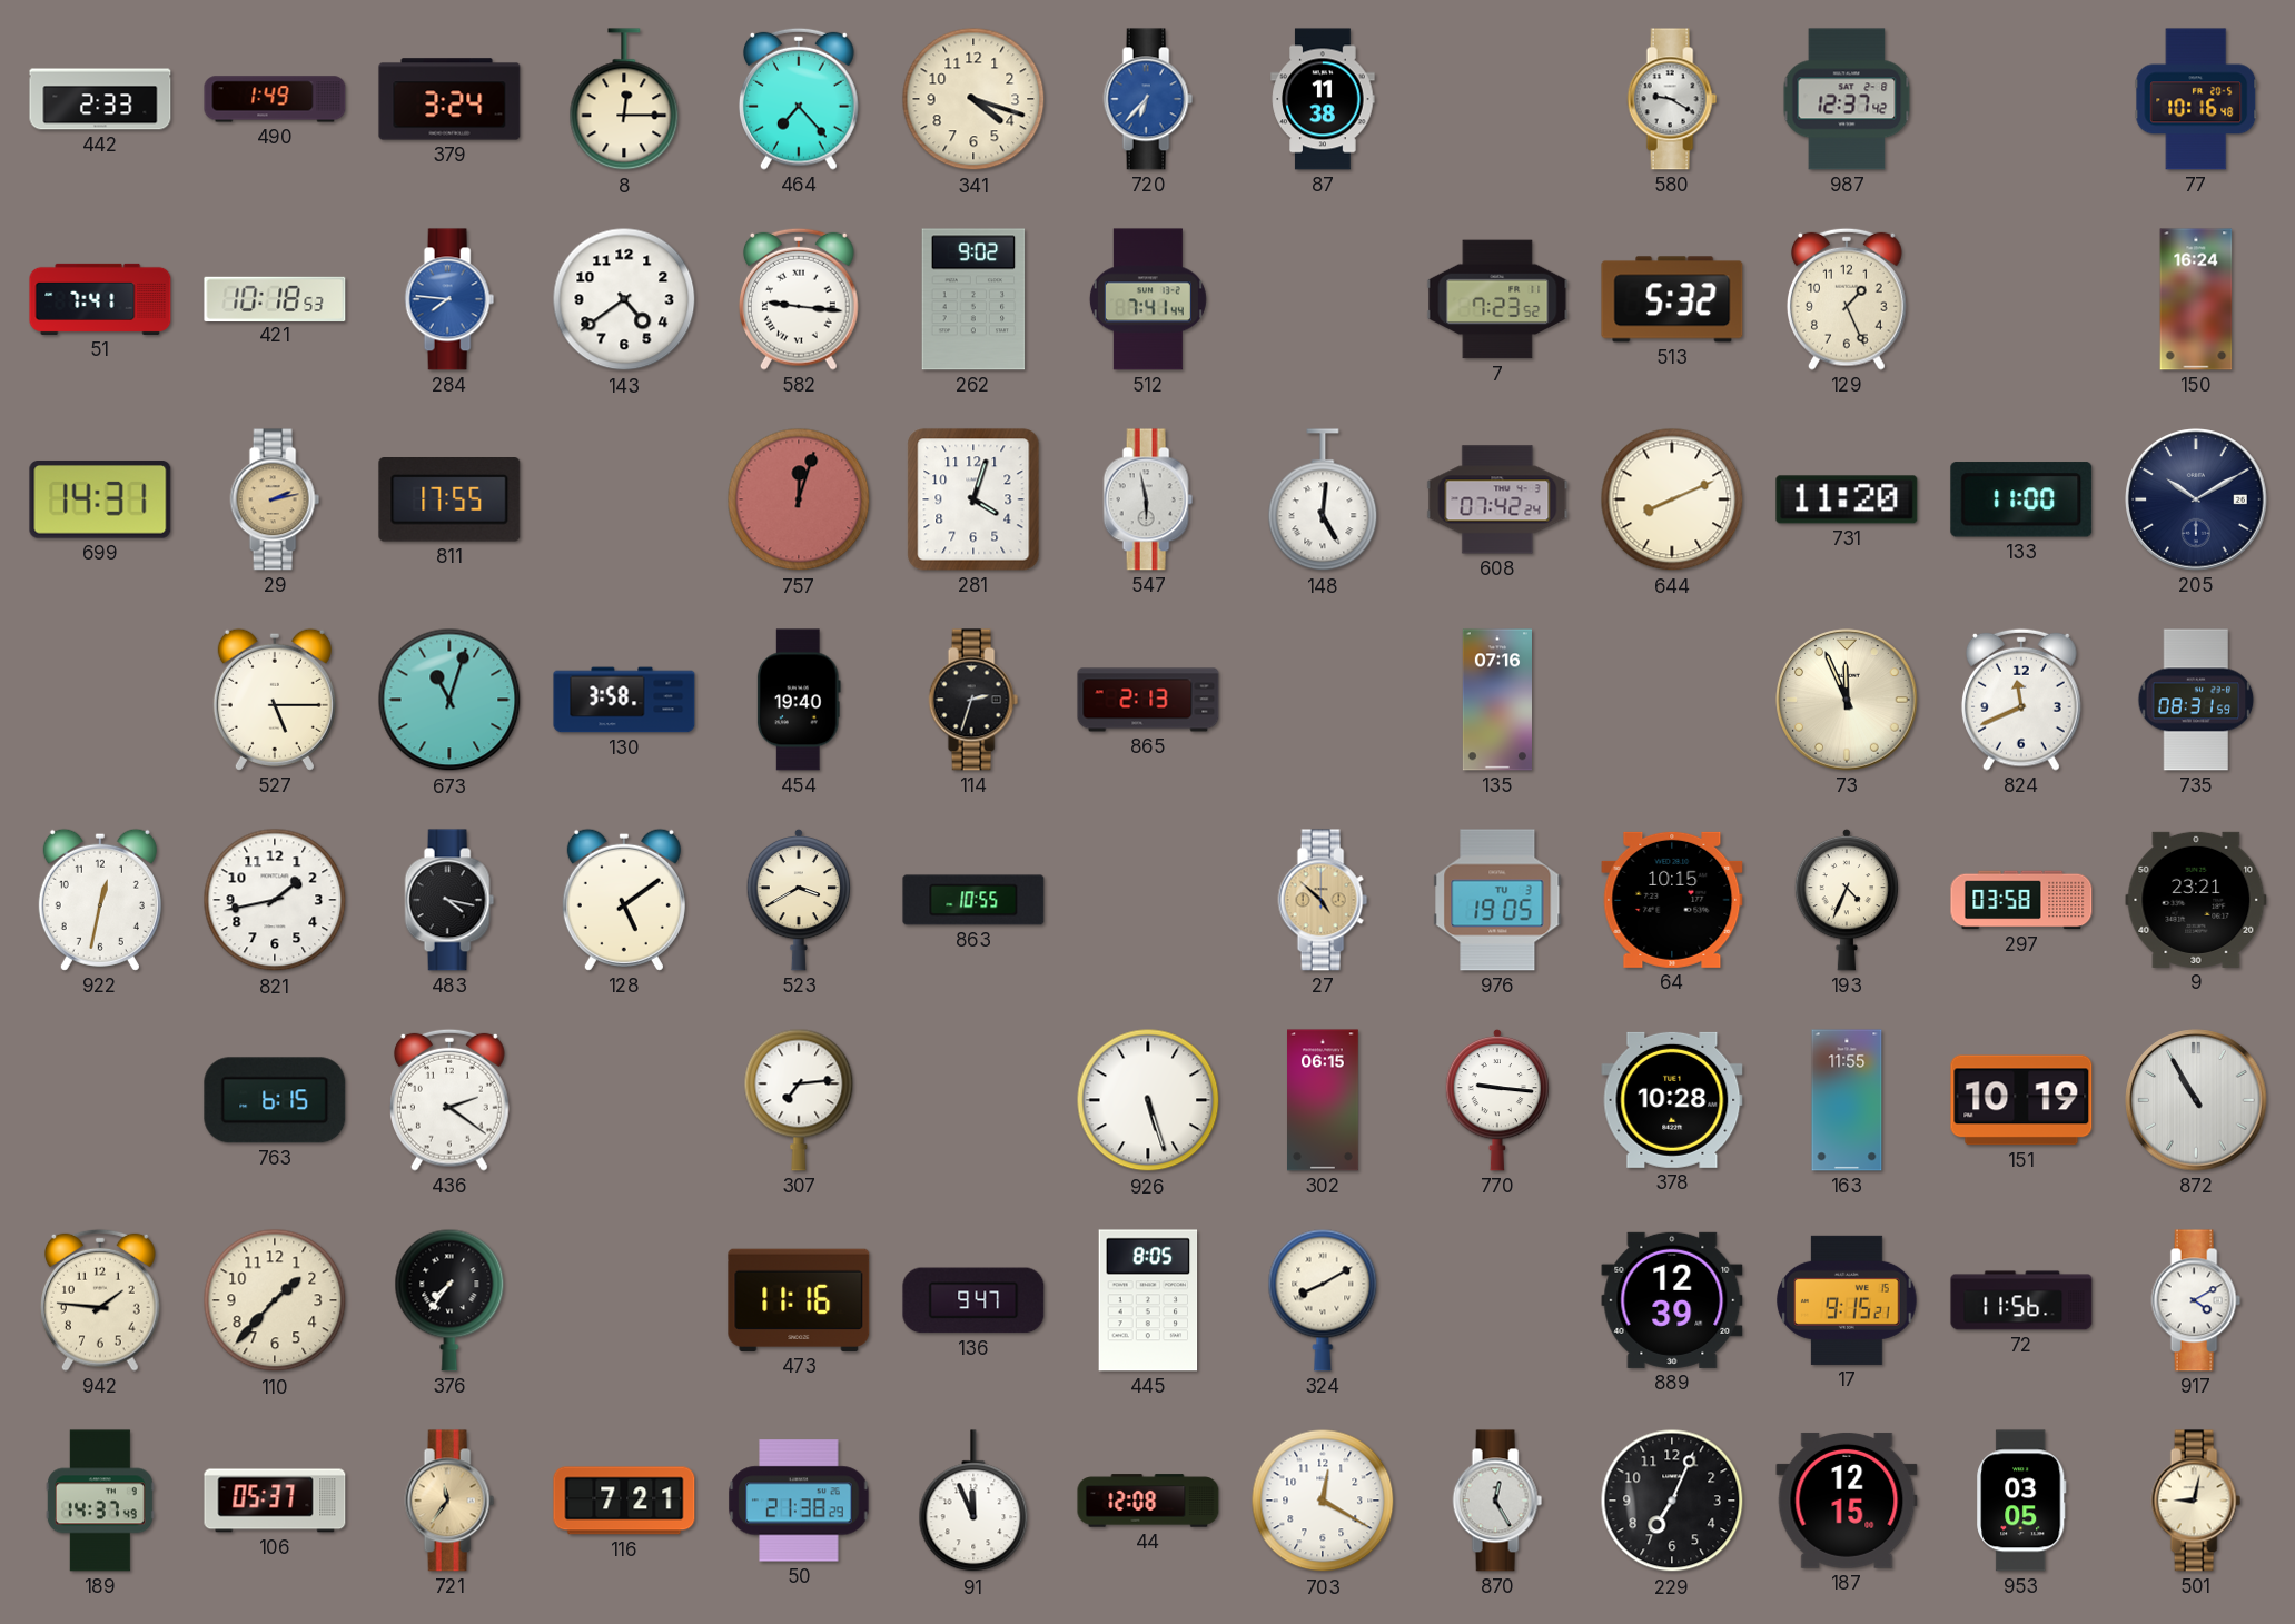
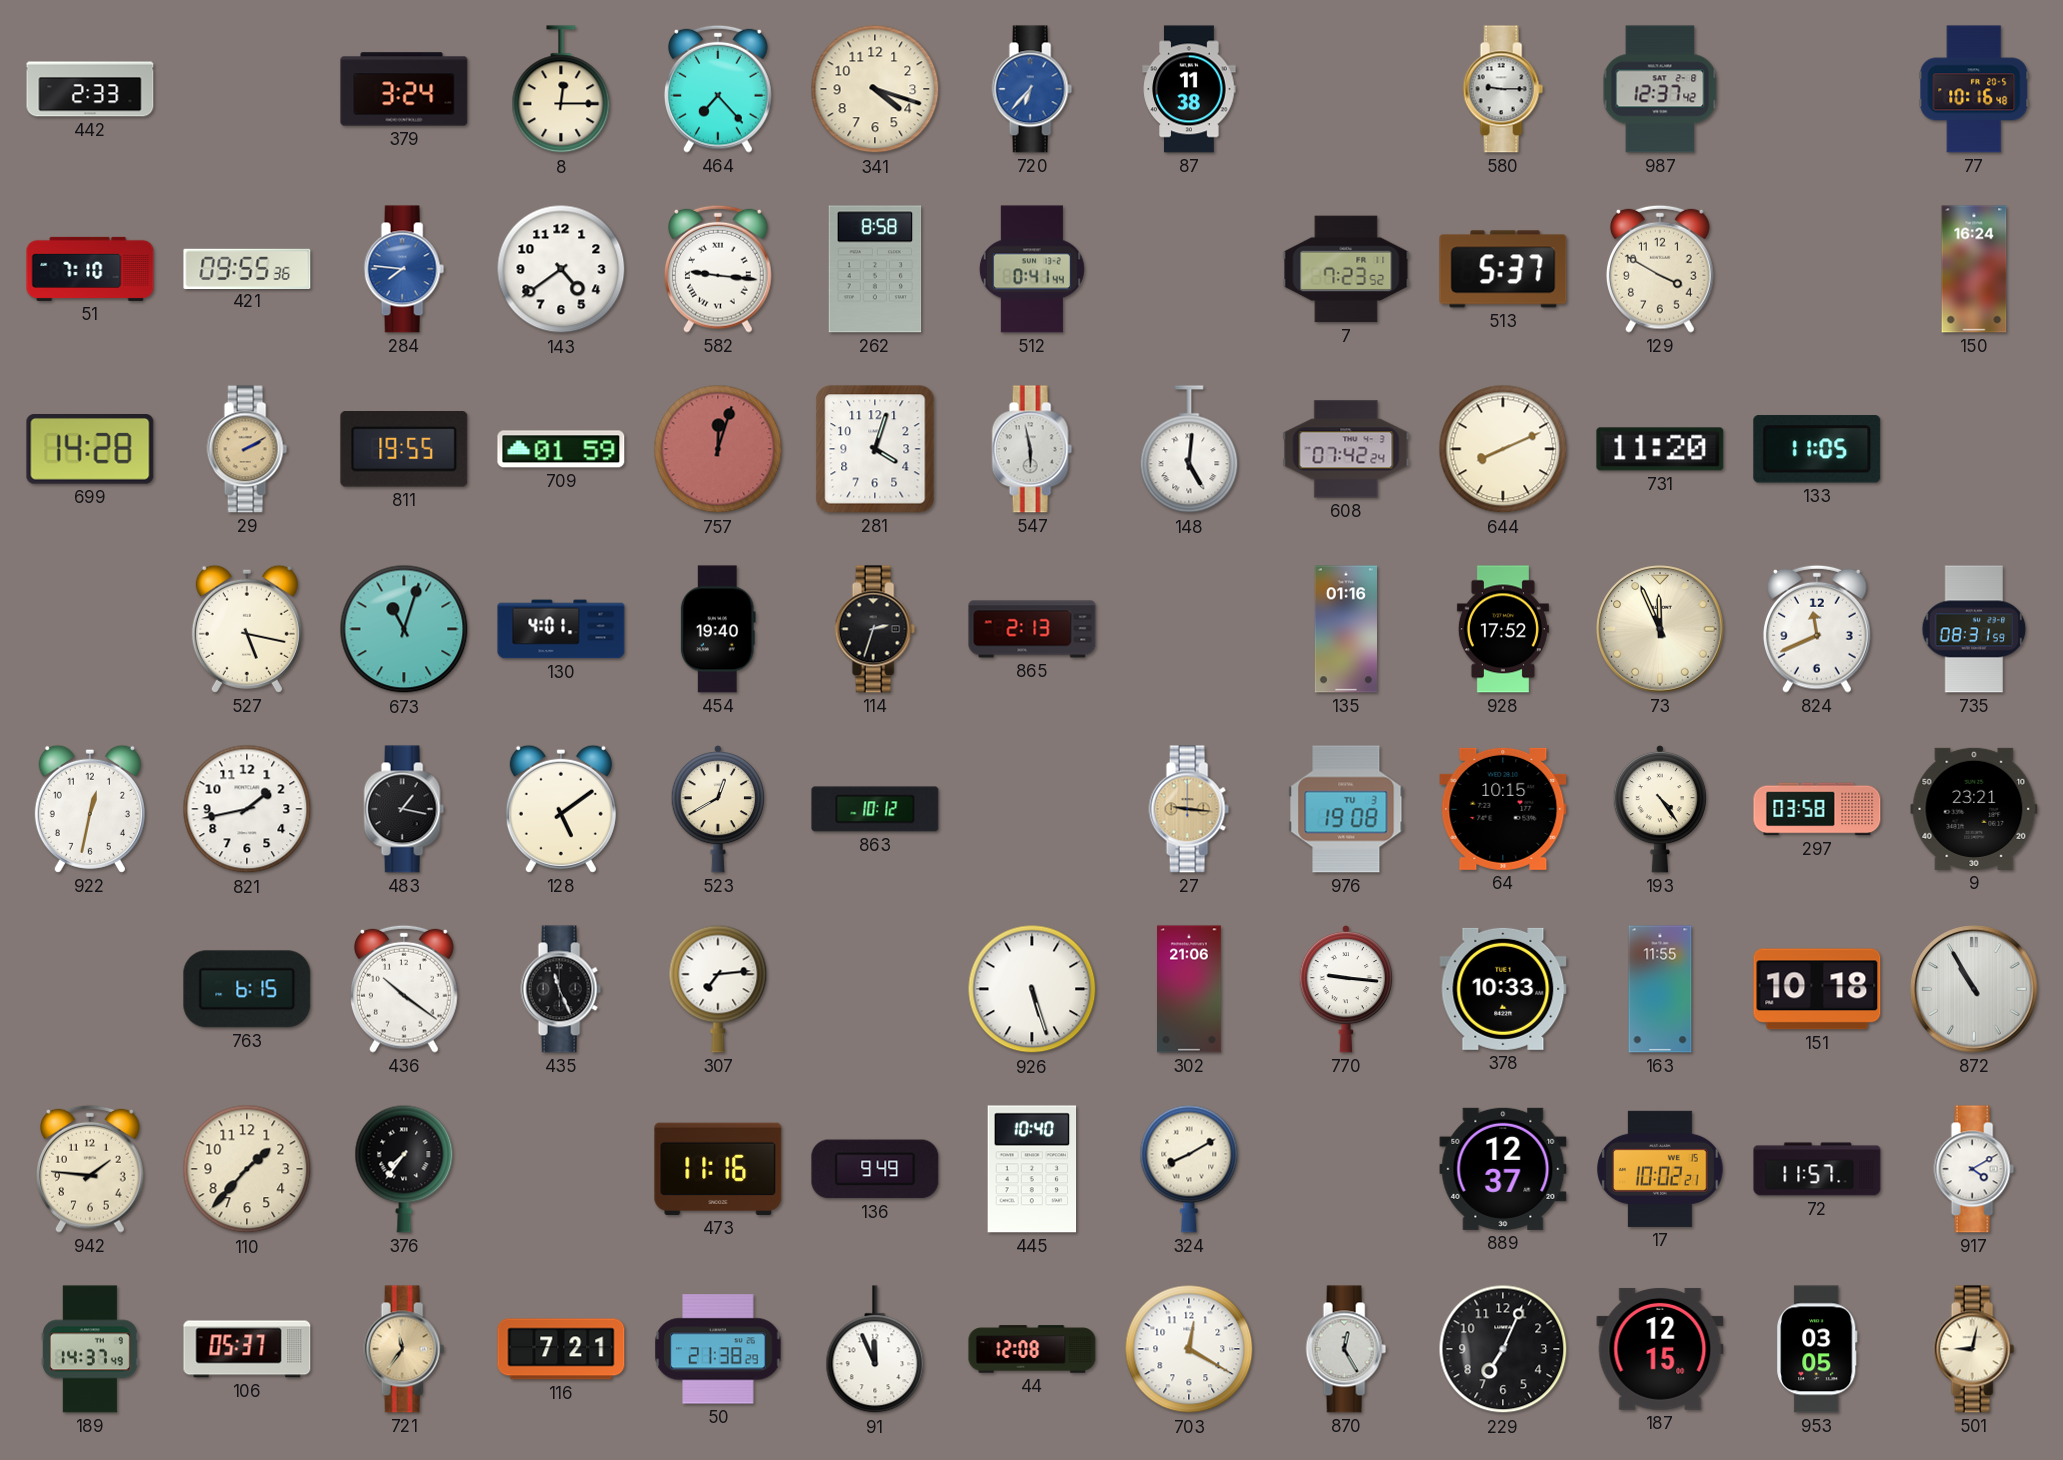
490: 1:49 -> none (275, 99)
580: 9:20 -> 9:15 (1503, 89)
51: 7:41 -> 7:10 (90, 269)
421: 10:18 -> 09:55 (247, 268)
262: 9:02 -> 8:58 (875, 269)
512: 7:41 -> 0:41 (1032, 269)
513: 5:32 -> 5:37 (1503, 269)
129: 1:26 -> 3:50 (1660, 269)
699: 14:31 -> 14:28 (90, 450)
29: 2:13 -> 2:10 (247, 449)
811: 17:55 -> 19:55 (404, 449)
709: none -> 01:59 (561, 449)
133: 11:00 -> 11:05 (1817, 449)
205: 10:10 -> none (2196, 499)
527: 5:15 -> 5:17 (247, 629)
130: 3:58 -> 4:01 (561, 629)
135: 07:16 -> 01:16 (1345, 629)
928: none -> 17:52 (1503, 629)
483: 4:17 -> 1:17 (404, 809)
523: 3:40 -> 12:40 (718, 809)
863: 10:55 -> 10:12 (875, 809)
27: 4:52 -> 9:16 (1189, 809)
976: 19:05 -> 19:08 (1346, 809)
193: 4:34 -> 4:24 (1660, 809)
436: 2:21 -> 10:21 (404, 989)
435: none -> 11:26 (561, 989)
302: 06:15 -> 21:06 (1189, 989)
378: 10:28 -> 10:33 (1503, 989)
151: 10:19 -> 10:18 (1817, 989)
136: 9:47 -> 9:49 (875, 1169)
445: 8:05 -> 10:40 (1032, 1169)
889: 12:39 -> 12:37 (1503, 1169)
17: 9:15 -> 10:02 (1660, 1169)
72: 11:56 -> 11:57 (1817, 1169)
